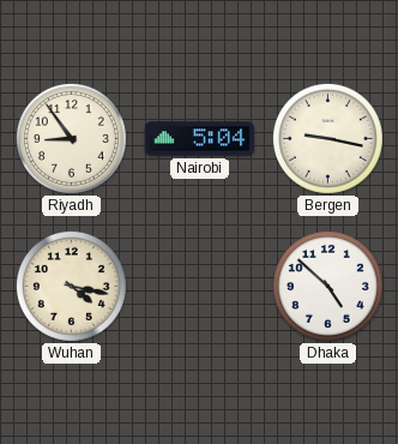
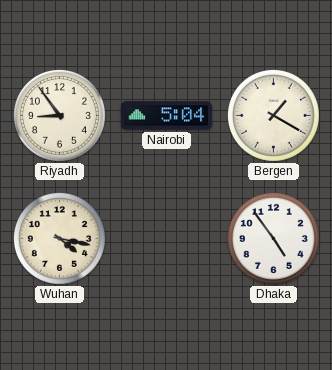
Bergen: 9:17 -> 1:20 (273, 115)
Dhaka: 4:52 -> 4:54 (273, 238)
